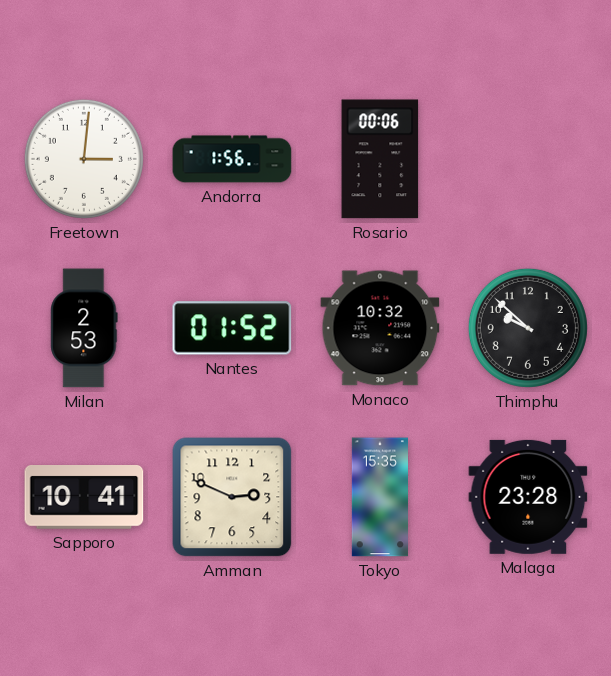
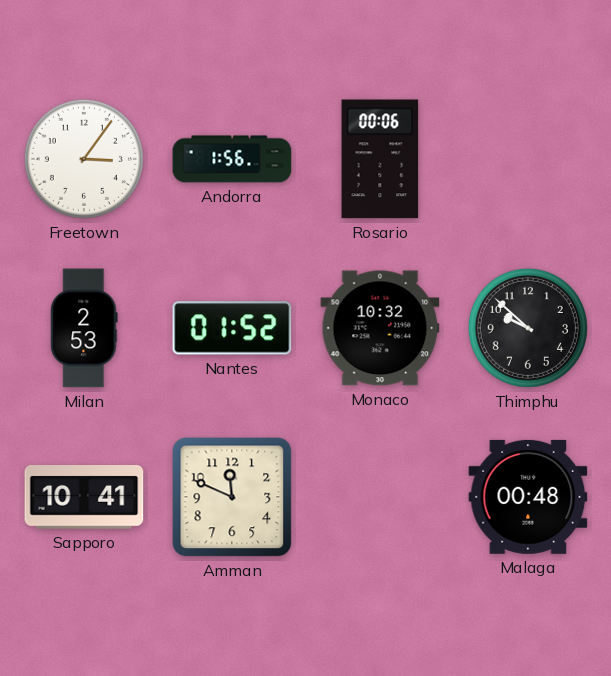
Freetown: 3:01 -> 3:06 (84, 159)
Amman: 2:49 -> 11:49 (232, 497)
Tokyo: 15:35 -> none (380, 497)
Malaga: 23:28 -> 00:48 (528, 497)
